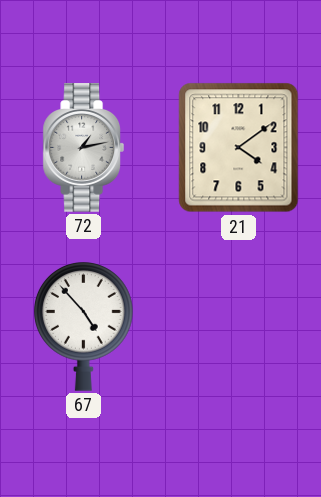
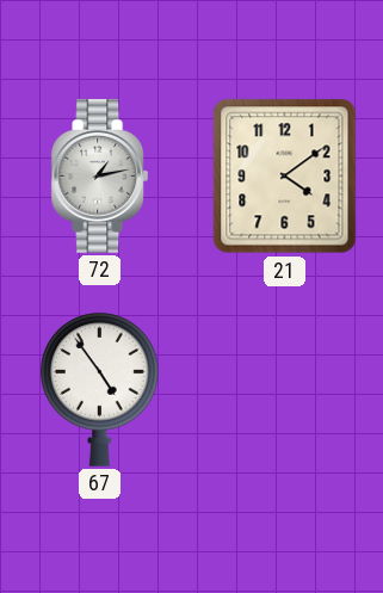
67: 4:53 -> 4:54 (100, 390)
